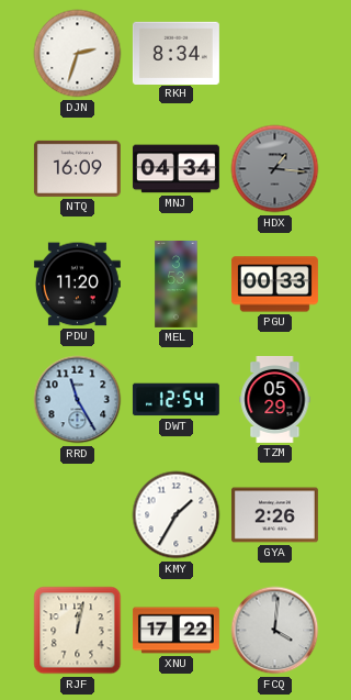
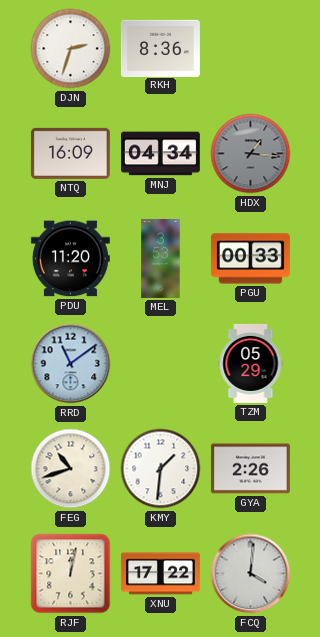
RKH: 8:34 -> 8:36 (160, 48)
RRD: 11:25 -> 11:09 (71, 364)
DWT: 12:54 -> none (175, 400)
FEG: none -> 10:42 (71, 469)
KMY: 1:35 -> 1:31 (161, 469)
